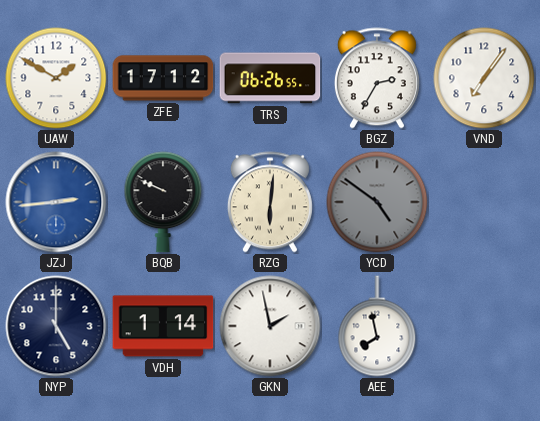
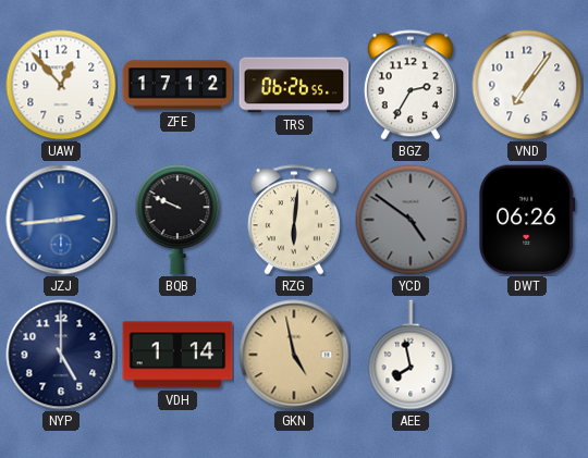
UAW: 1:50 -> 12:53 (61, 85)
DWT: none -> 06:26 (527, 220)
GKN: 1:58 -> 4:58 (294, 355)
GKN dial: white -> champagne (294, 355)
